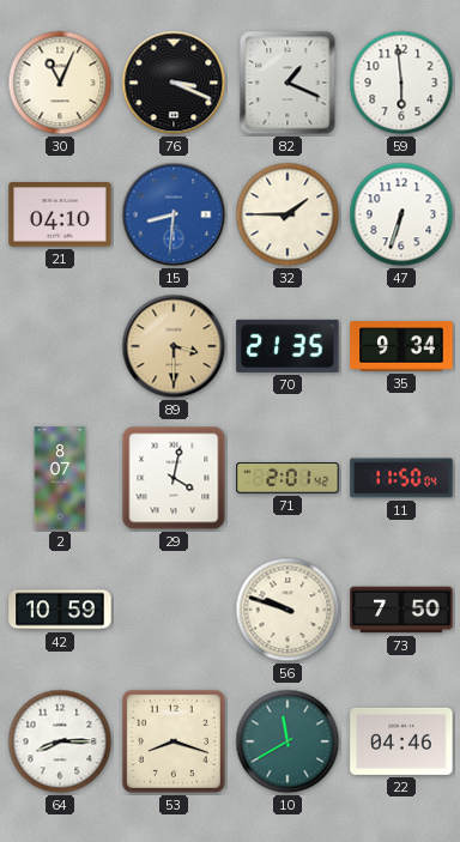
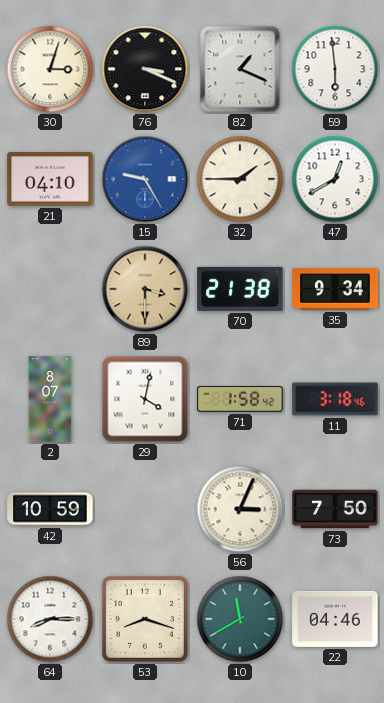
30: 11:04 -> 3:03 (50, 69)
15: 8:31 -> 9:25 (145, 179)
47: 6:33 -> 12:40 (335, 179)
70: 21:35 -> 21:38 (240, 289)
71: 2:01 -> 1:58 (240, 400)
11: 11:50 -> 3:18 (335, 399)
56: 9:48 -> 3:04 (240, 509)
